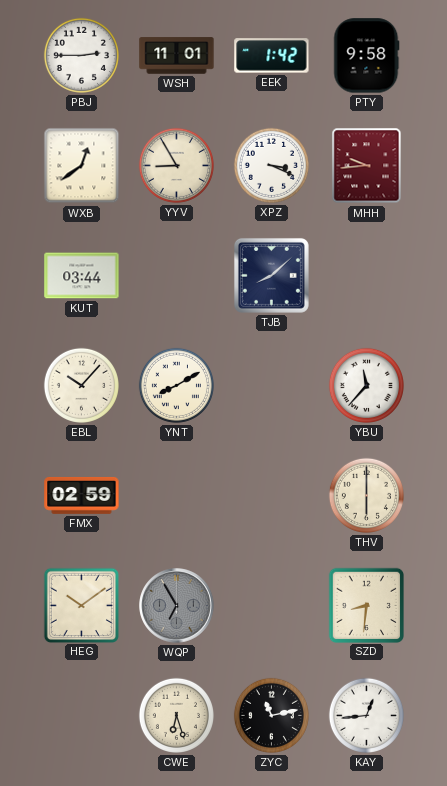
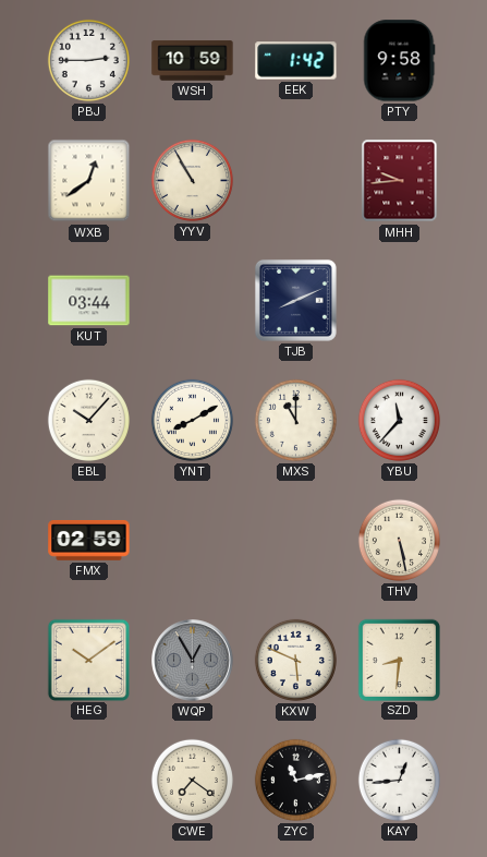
WSH: 11:01 -> 10:59 (193, 61)
YYV: 8:55 -> 10:55 (192, 180)
XPZ: 3:19 -> none (271, 165)
TJB: 8:08 -> 8:11 (295, 300)
MXS: none -> 11:00 (295, 420)
THV: 6:00 -> 5:28 (399, 540)
WQP: 6:55 -> 12:55 (193, 661)
KXW: none -> 5:49 (295, 660)
CWE: 6:27 -> 7:21 (192, 780)
